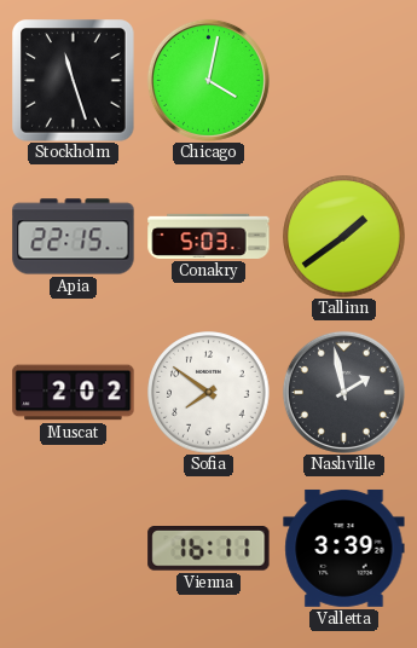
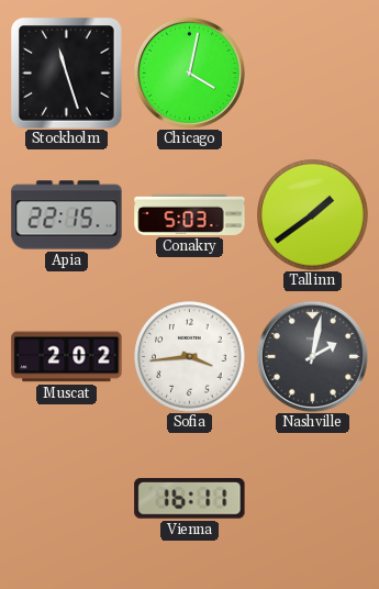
Sofia: 7:51 -> 3:44 (190, 357)
Nashville: 1:58 -> 2:02 (312, 356)
Valletta: 3:39 -> none (344, 548)
